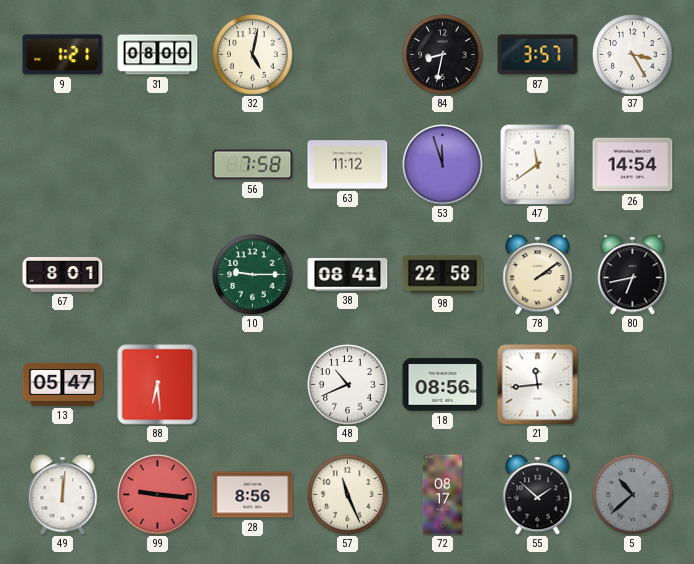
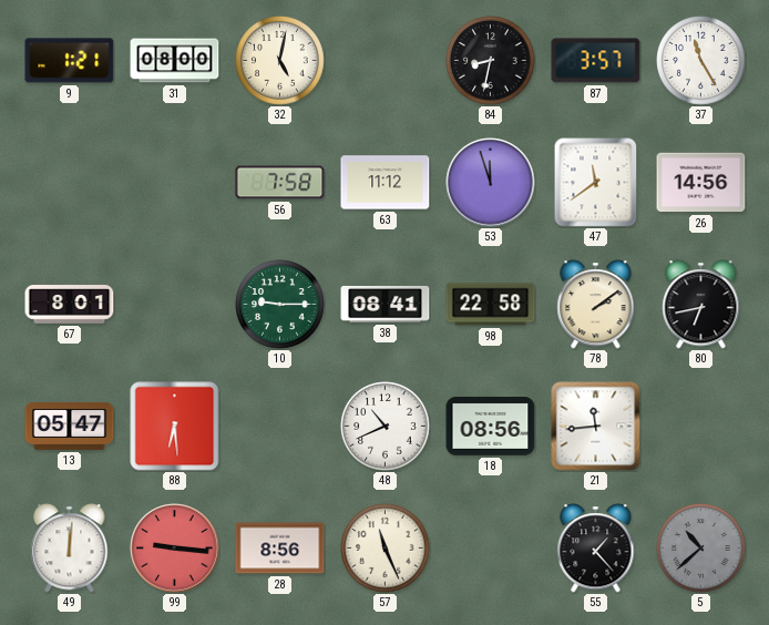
37: 3:25 -> 11:25 (701, 61)
26: 14:54 -> 14:56 (701, 183)
72: 08:17 -> none (443, 495)
55: 1:52 -> 1:23 (596, 549)
